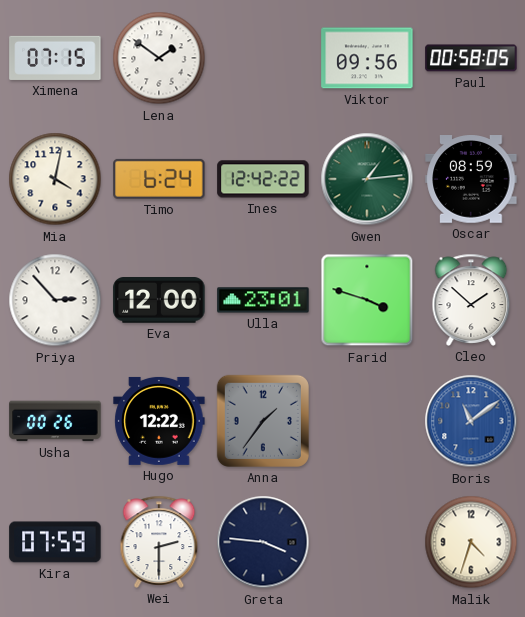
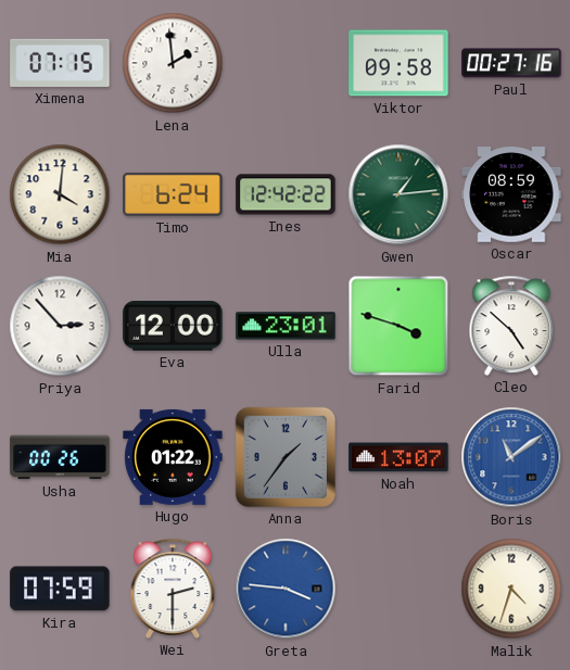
Lena: 1:51 -> 1:59 (173, 63)
Viktor: 09:56 -> 09:58 (398, 63)
Paul: 00:58 -> 00:27 (511, 63)
Mia: 4:02 -> 4:01 (60, 194)
Cleo: 1:52 -> 4:52 (511, 326)
Hugo: 12:22 -> 01:22 (173, 457)
Noah: none -> 13:07 (398, 457)
Greta dial: navy -> blue (286, 589)
